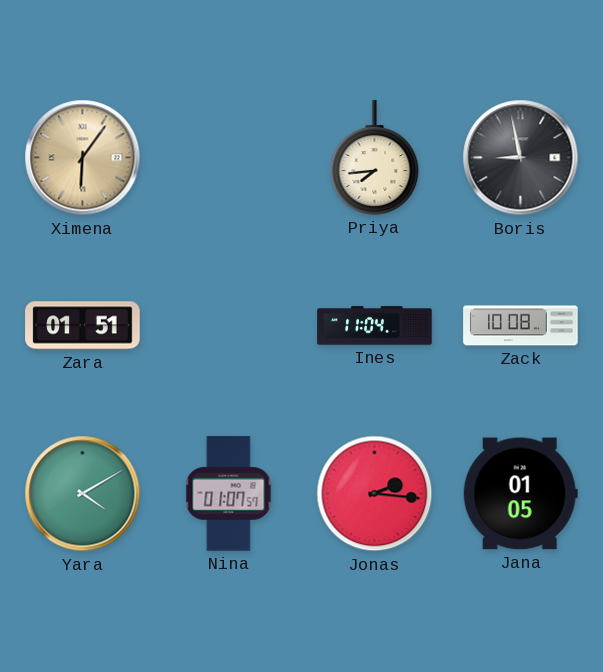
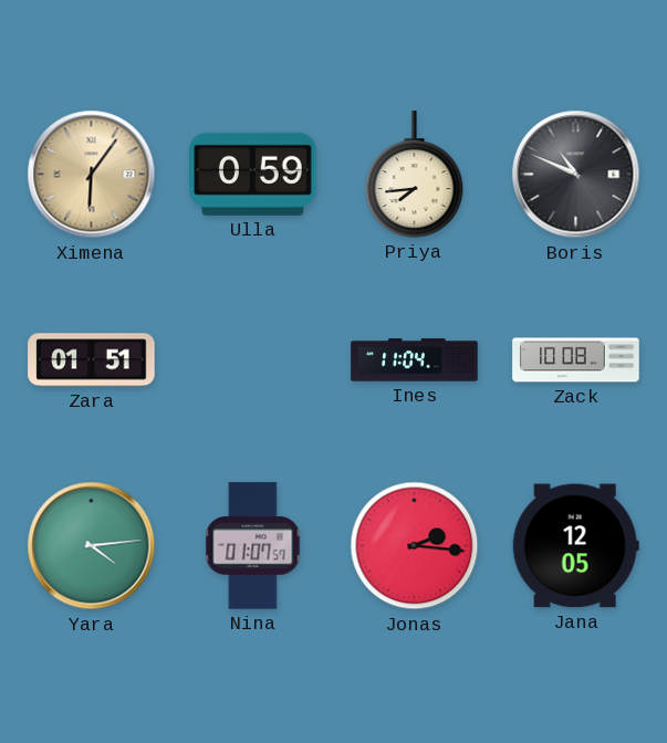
Ulla: none -> 0:59 (253, 174)
Boris: 8:58 -> 10:49 (576, 175)
Yara: 4:10 -> 4:14 (92, 546)
Jana: 01:05 -> 12:05 (575, 546)
